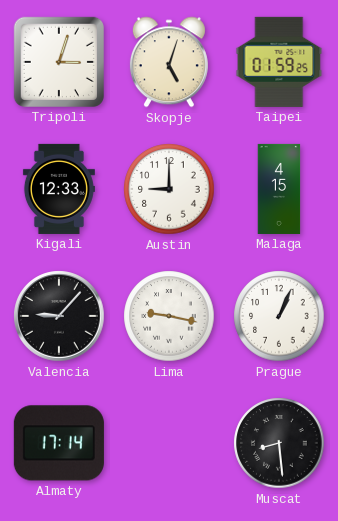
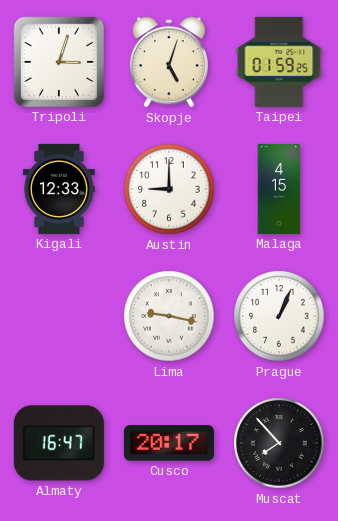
Valencia: 9:07 -> none (59, 316)
Almaty: 17:14 -> 16:47 (59, 443)
Cusco: none -> 20:17 (169, 443)
Muscat: 8:29 -> 7:53 (279, 443)
